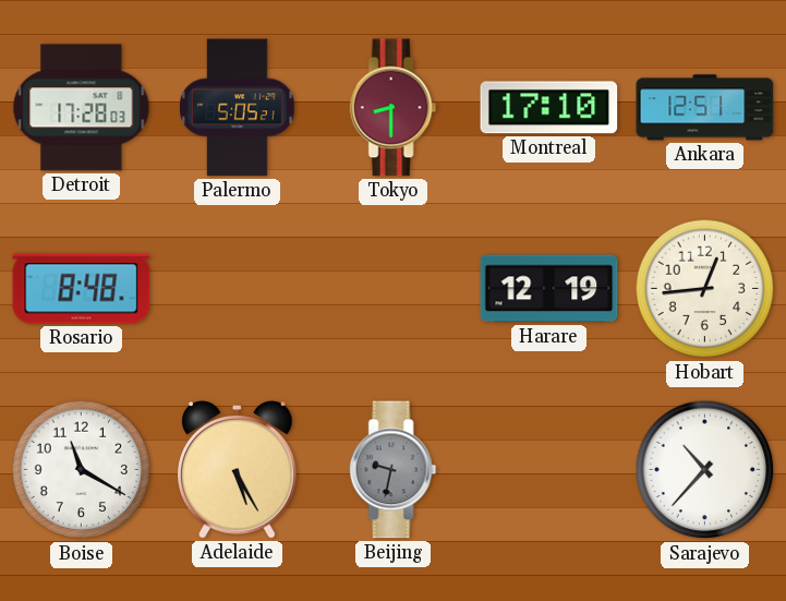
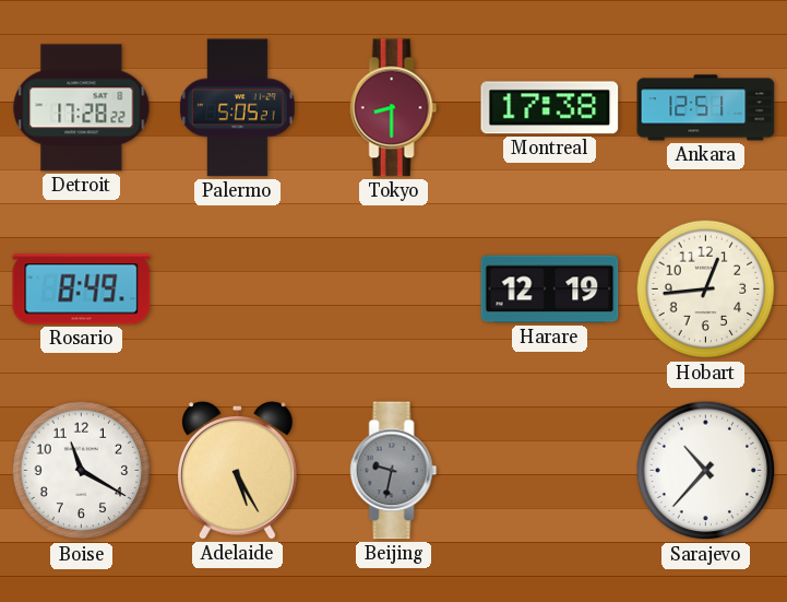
Detroit: 17:28:03 -> 17:28:22 (82, 108)
Montreal: 17:10 -> 17:38 (550, 108)
Rosario: 8:48 -> 8:49 (82, 290)
